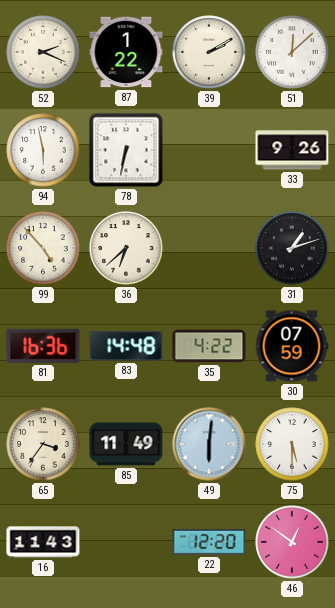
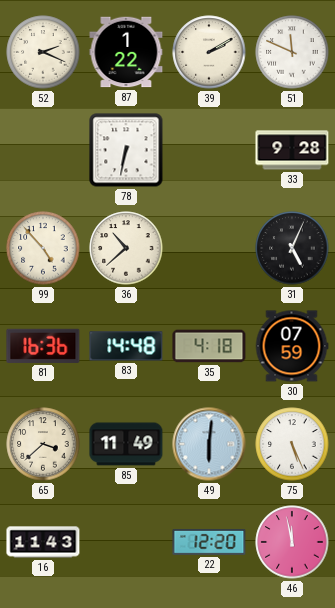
51: 12:08 -> 11:49 (292, 52)
94: 5:58 -> none (43, 150)
33: 9:26 -> 9:28 (292, 150)
36: 6:38 -> 10:38 (126, 248)
31: 1:12 -> 5:04 (292, 248)
35: 4:22 -> 4:18 (209, 346)
65: 3:36 -> 3:38 (43, 444)
75: 5:30 -> 5:26 (292, 444)
46: 12:51 -> 11:58 (292, 542)
